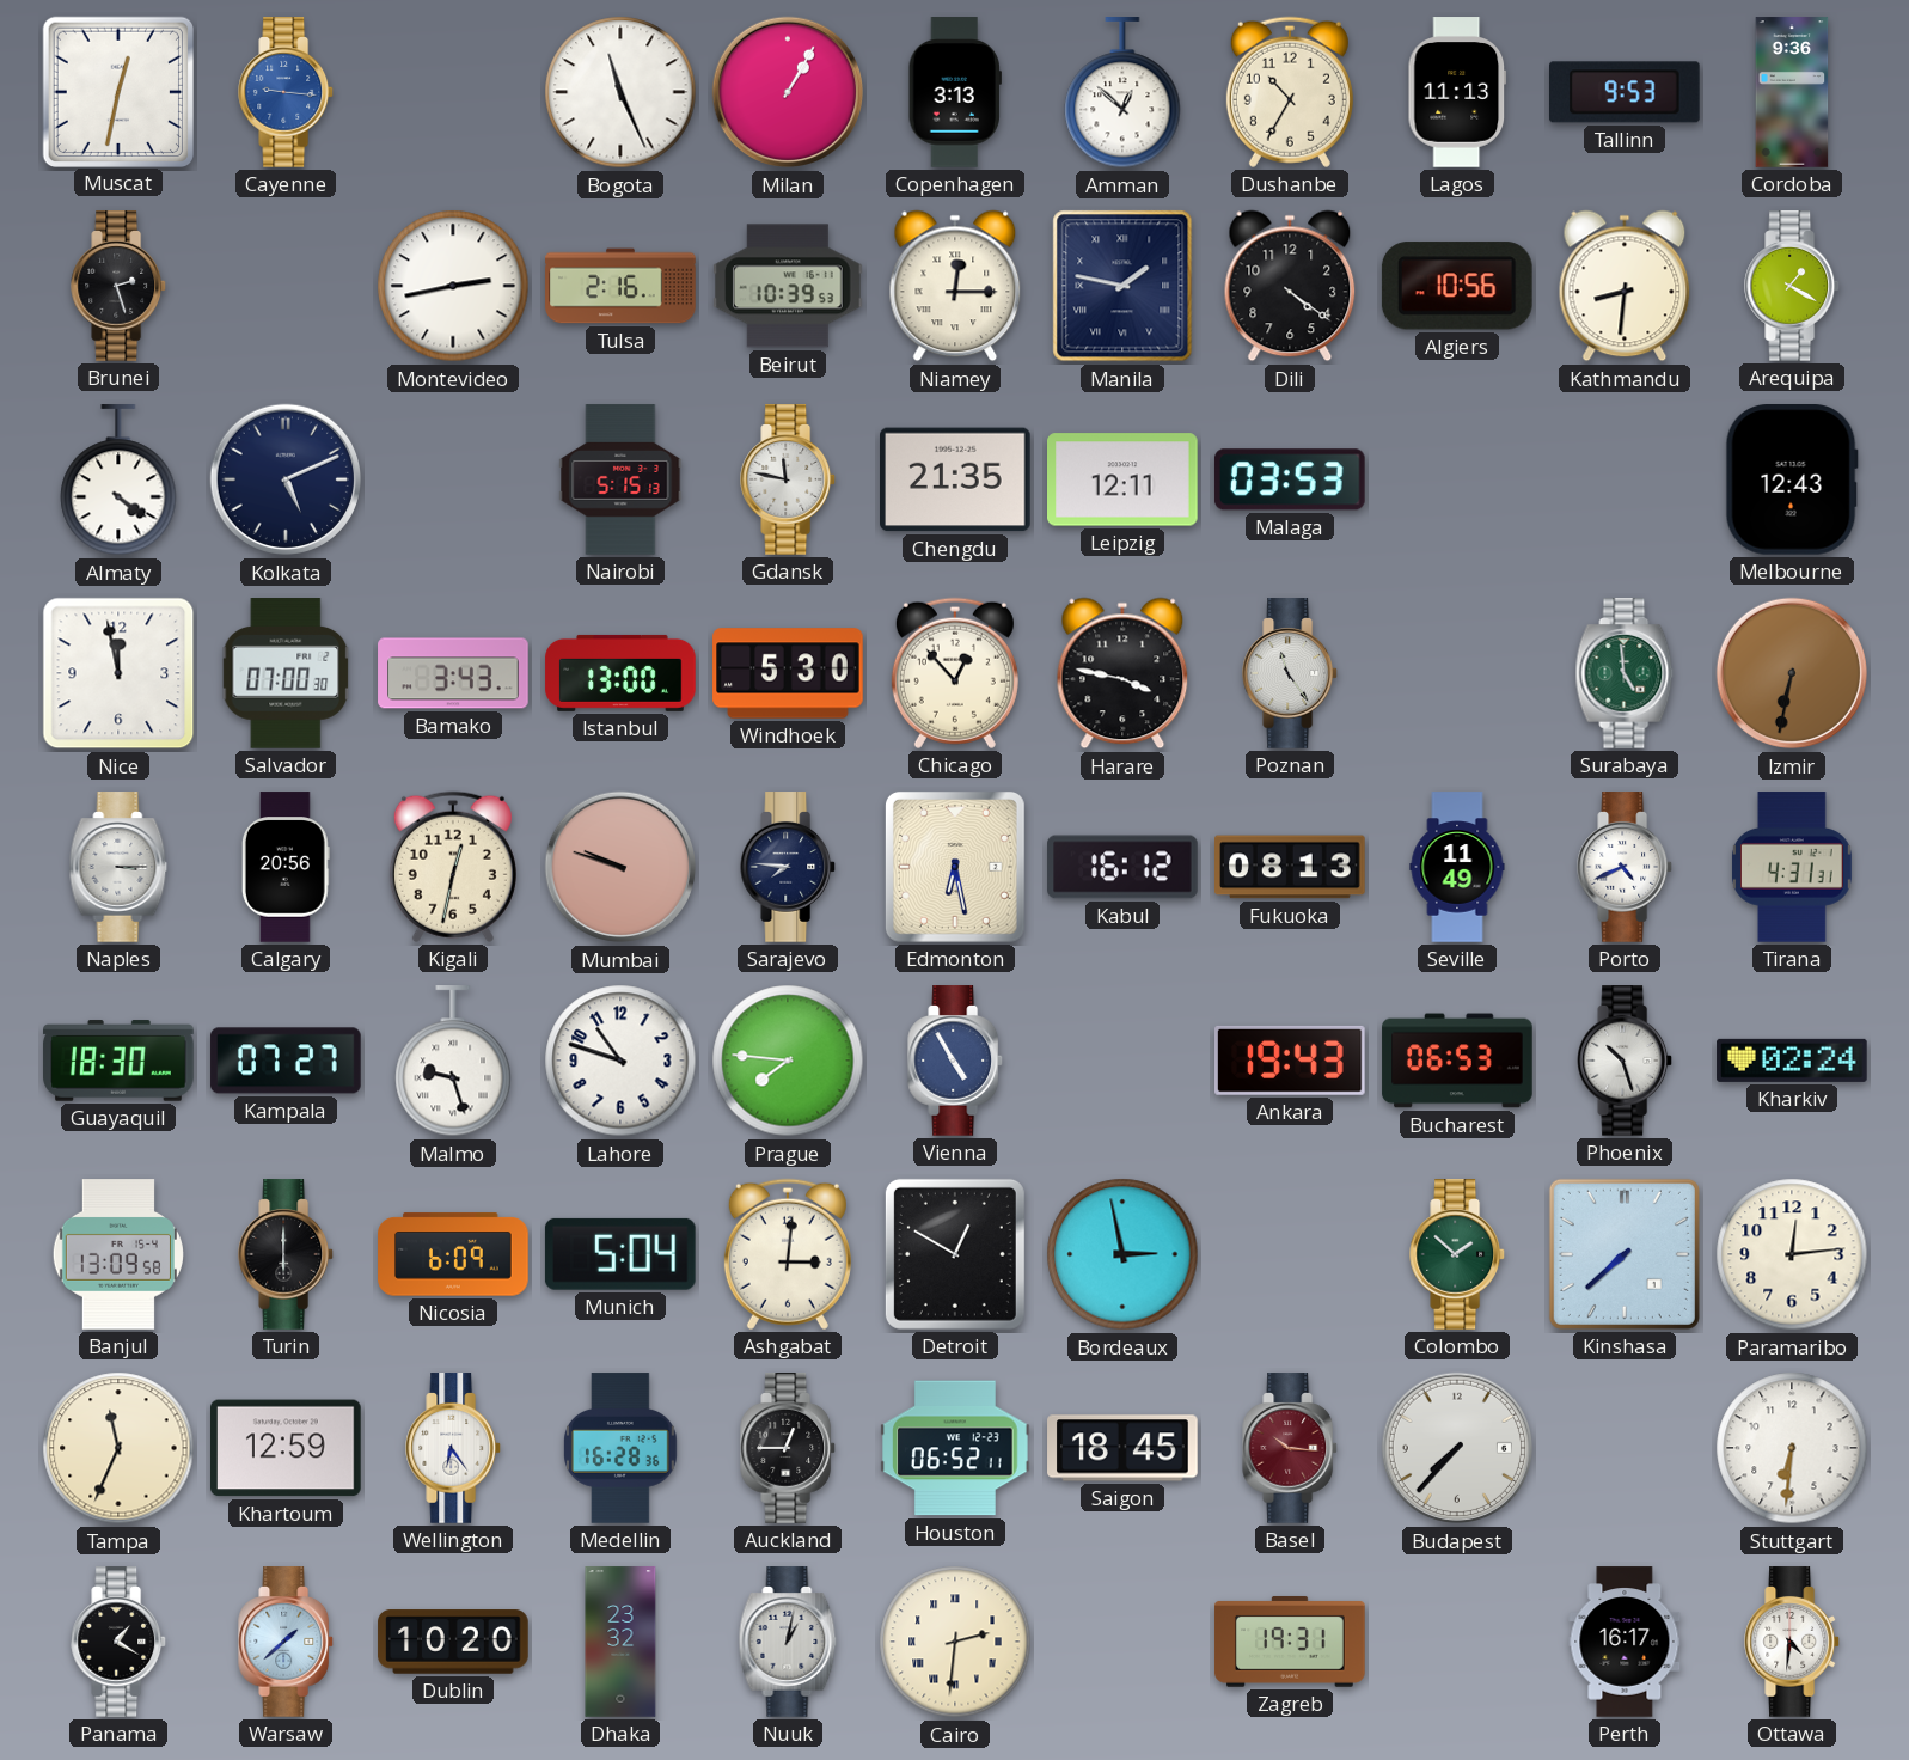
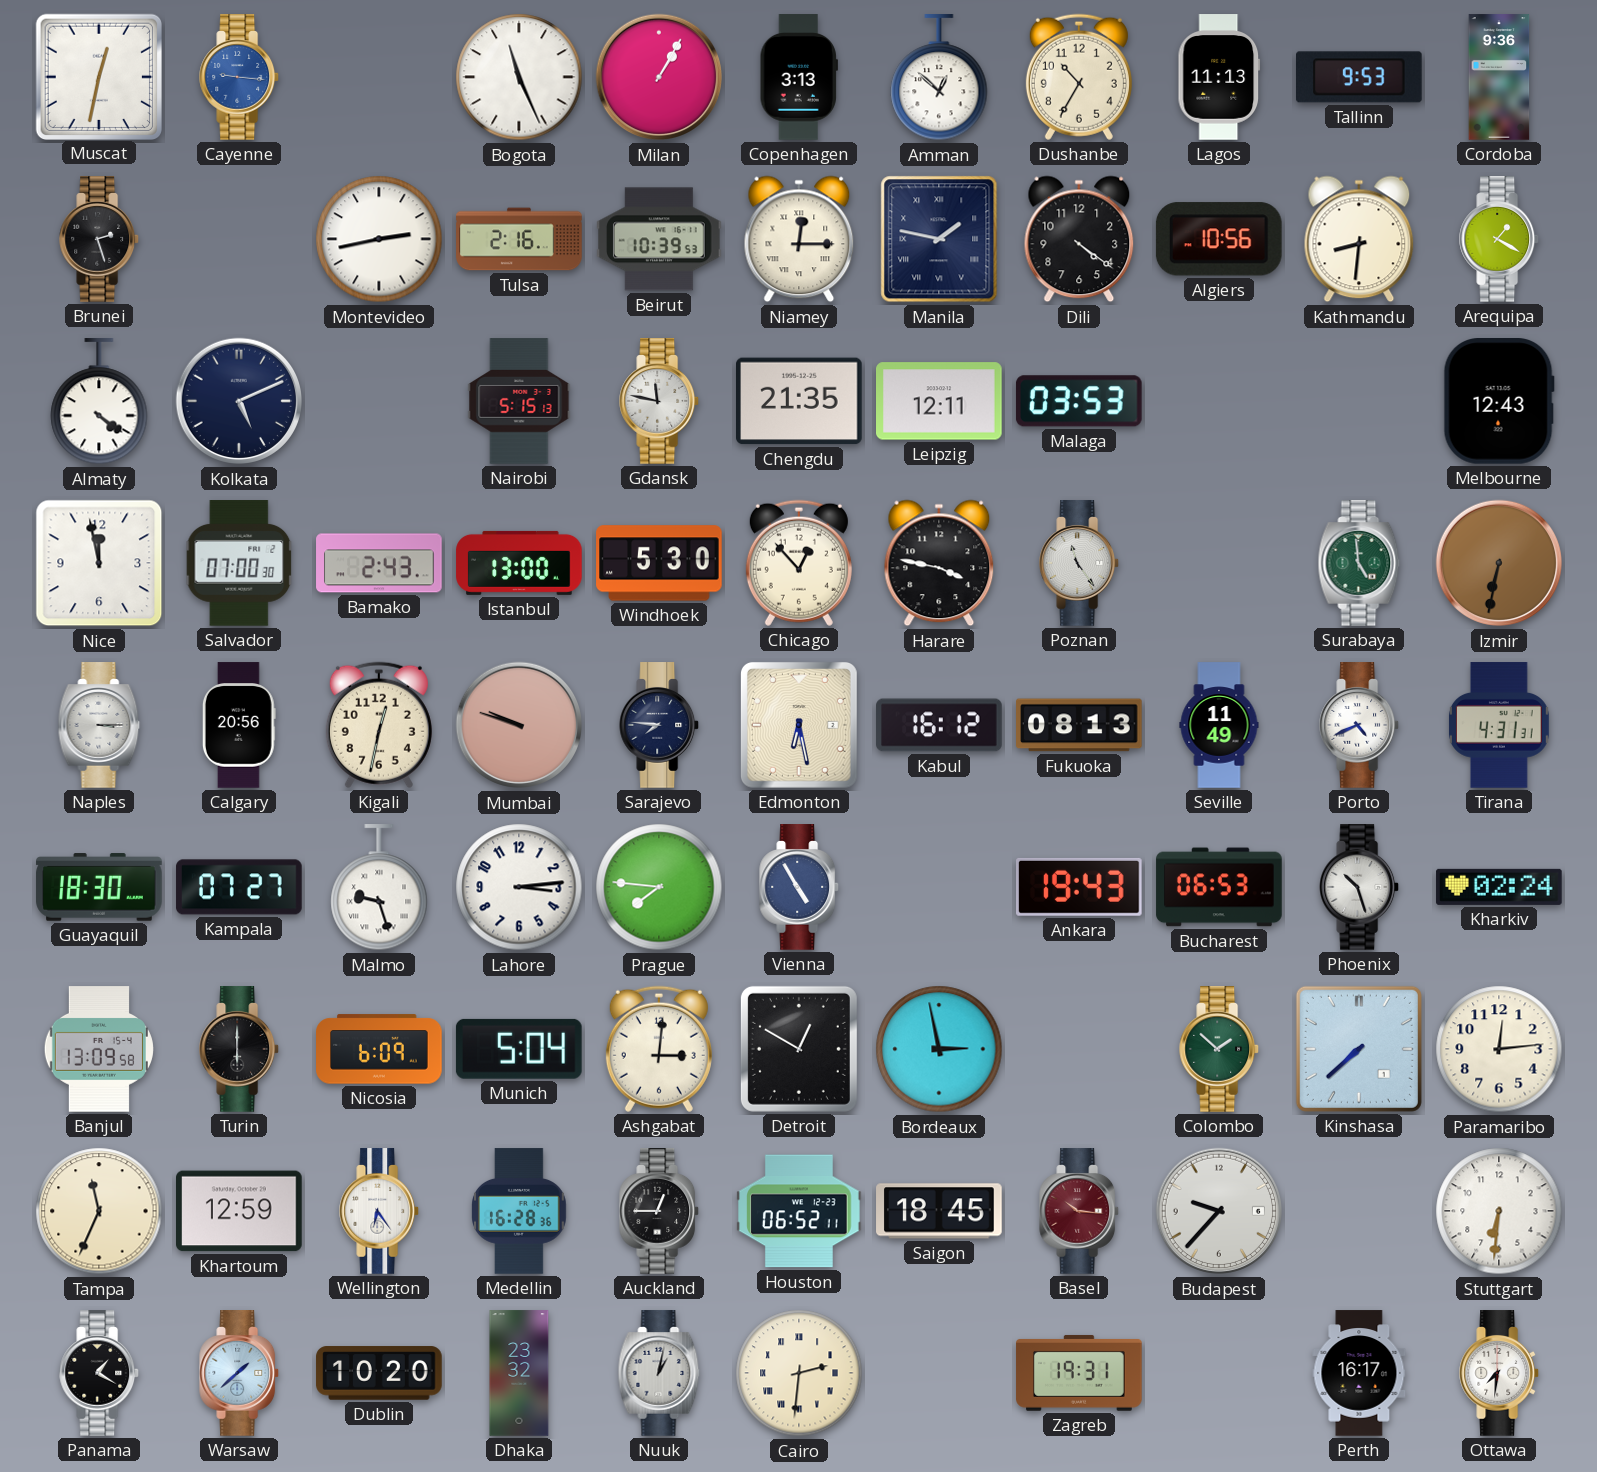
Bamako: 3:43 -> 2:43 (379, 563)
Lahore: 10:48 -> 3:14 (519, 887)
Budapest: 7:37 -> 9:37 (1218, 1211)
Ottawa: 4:31 -> 7:31 (1500, 1373)
